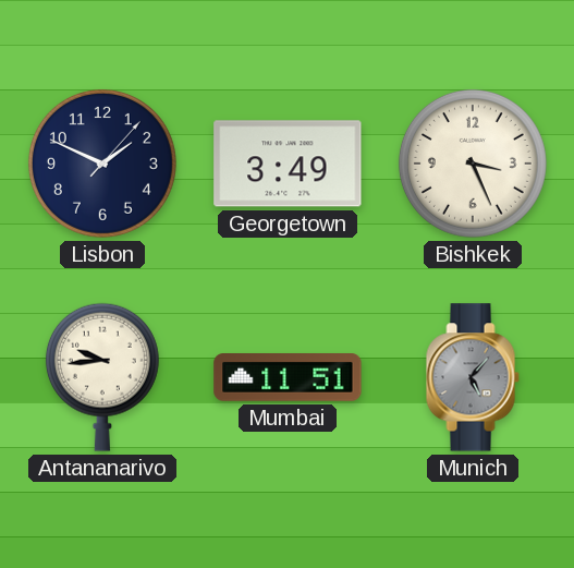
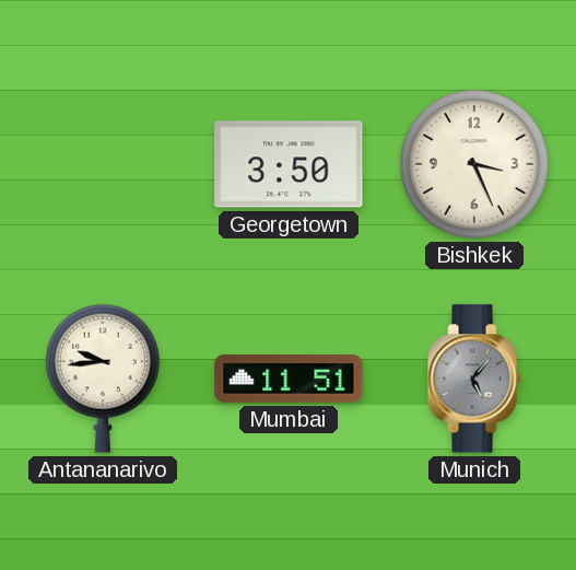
Lisbon: 1:49 -> none (102, 164)
Georgetown: 3:49 -> 3:50 (289, 164)
